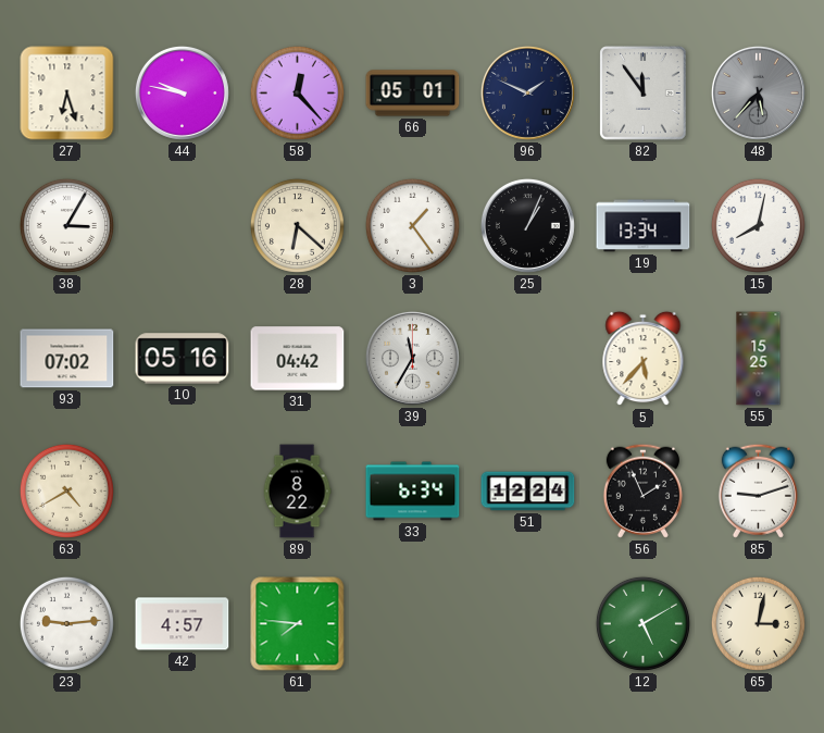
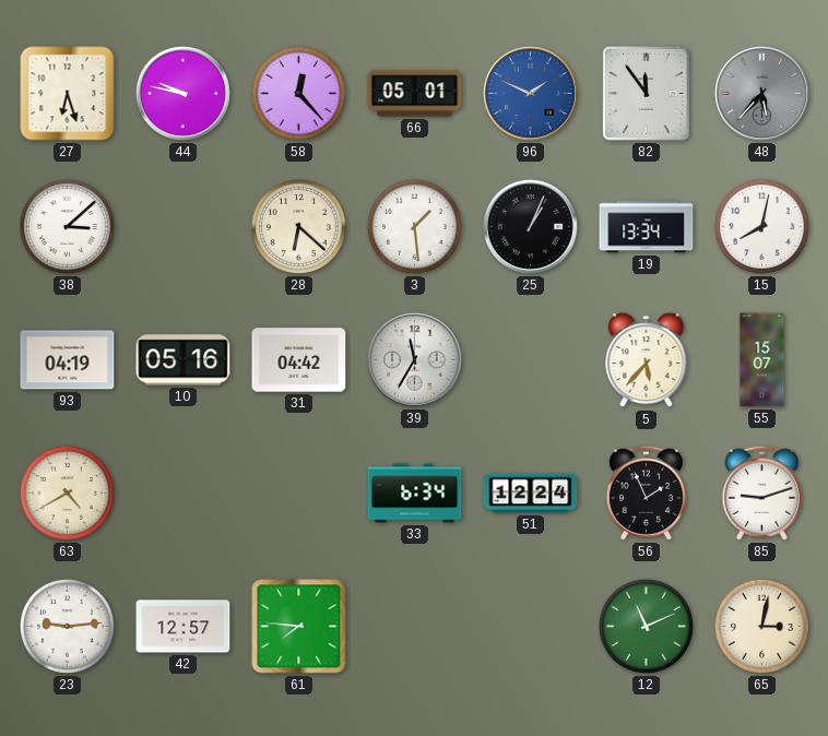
96 dial: navy -> blue (530, 93)
38: 3:05 -> 3:08 (67, 226)
3: 1:24 -> 1:29 (414, 226)
93: 07:02 -> 04:19 (68, 360)
55: 15:25 -> 15:07 (762, 360)
89: 8:22 -> none (297, 492)
42: 4:57 -> 12:57 (184, 627)
12: 5:10 -> 11:11 (646, 626)
